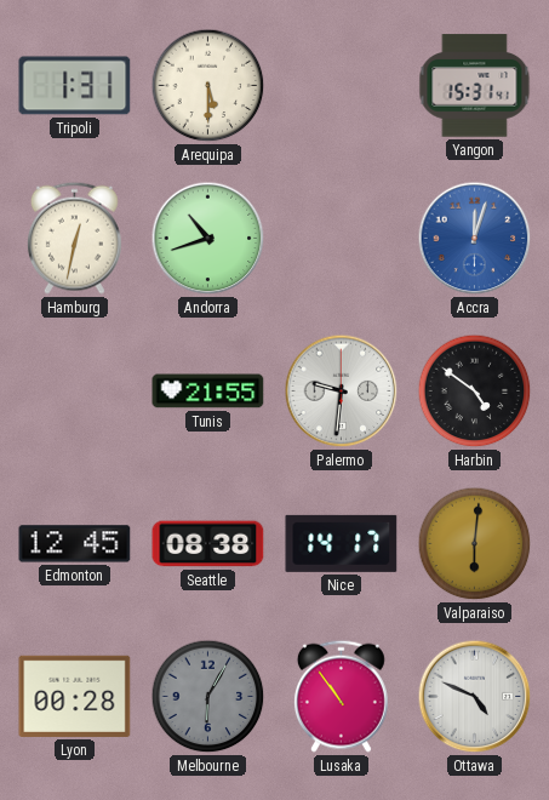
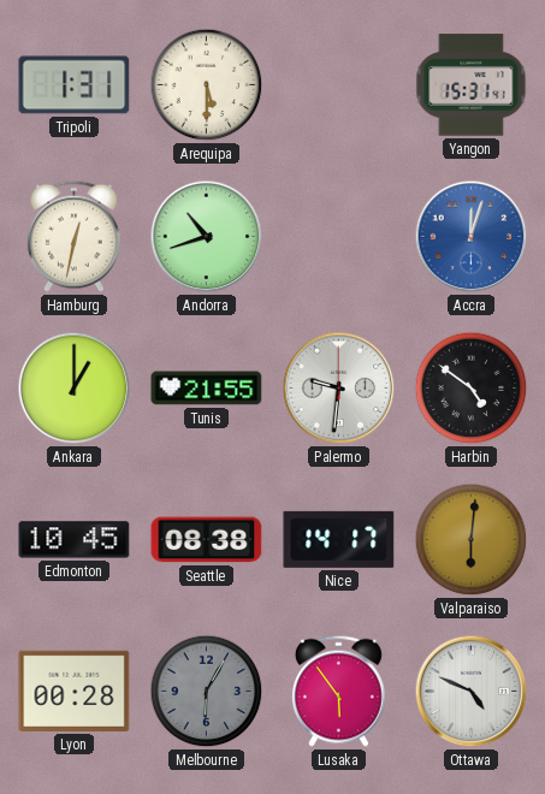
Ankara: none -> 1:00 (75, 389)
Edmonton: 12:45 -> 10:45 (75, 540)
Lusaka: 10:54 -> 5:54 (338, 691)
